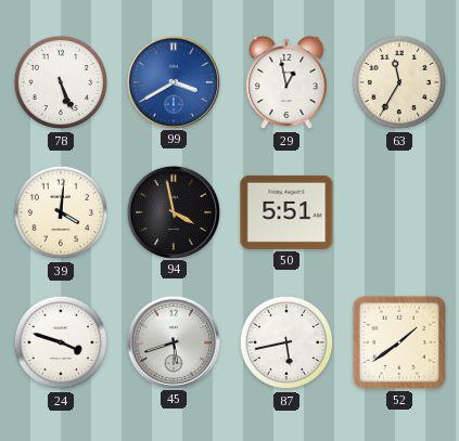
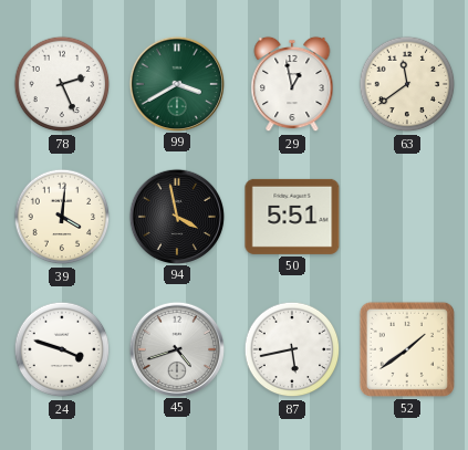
78: 5:26 -> 2:26 (62, 84)
99 dial: blue -> green (176, 83)
63: 11:35 -> 11:39 (407, 84)
45: 5:42 -> 4:42 (176, 348)
